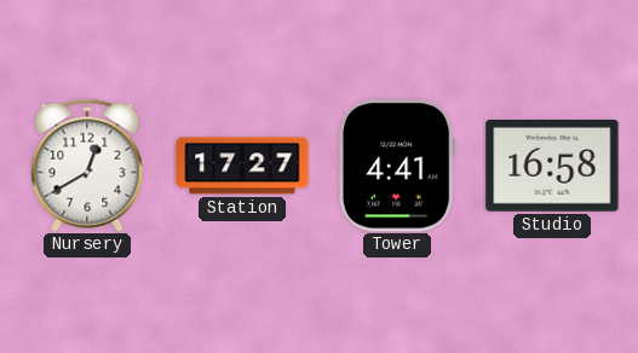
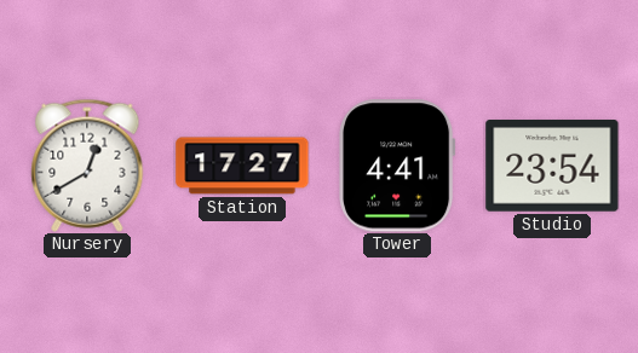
Studio: 16:58 -> 23:54 (552, 167)
